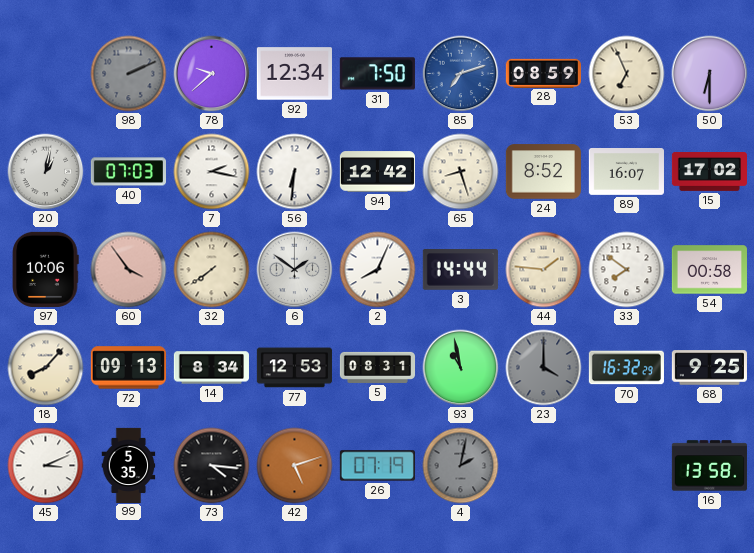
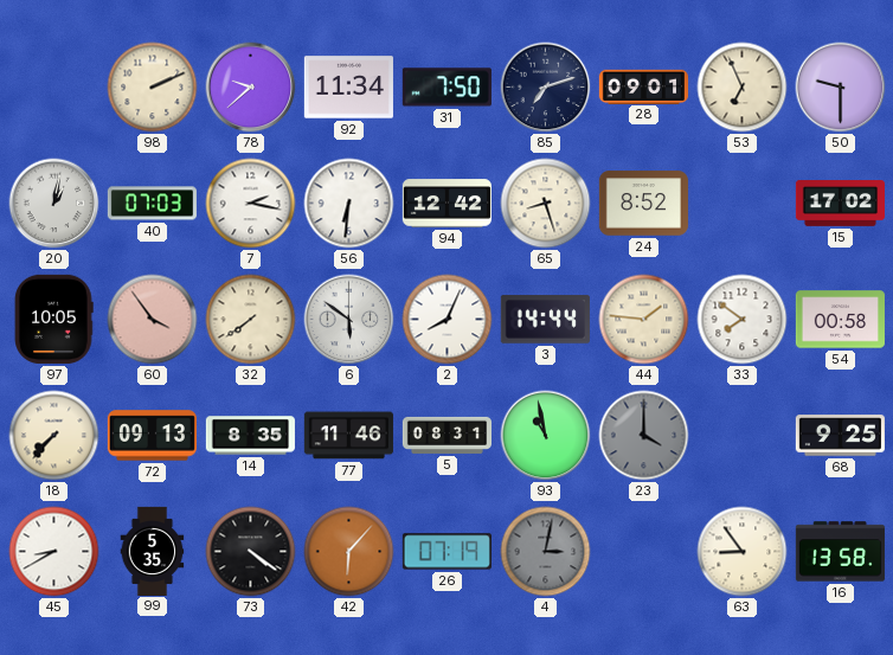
98 dial: grey -> cream (153, 88)
92: 12:34 -> 11:34 (348, 88)
85 dial: blue -> navy (546, 88)
28: 08:59 -> 09:01 (643, 86)
50: 6:30 -> 9:30 (841, 88)
89: 16:07 -> none (626, 172)
97: 10:06 -> 10:05 (53, 319)
6: 1:51 -> 5:51 (349, 320)
18: 8:07 -> 7:37 (54, 436)
14: 8:34 -> 8:35 (250, 436)
77: 12:53 -> 11:46 (348, 436)
70: 16:32 -> none (626, 368)
45: 3:11 -> 8:40 (54, 552)
73: 4:16 -> 4:21 (251, 552)
42: 5:12 -> 6:07 (349, 552)
4: 2:02 -> 3:02 (546, 552)
63: none -> 8:54 (743, 552)
